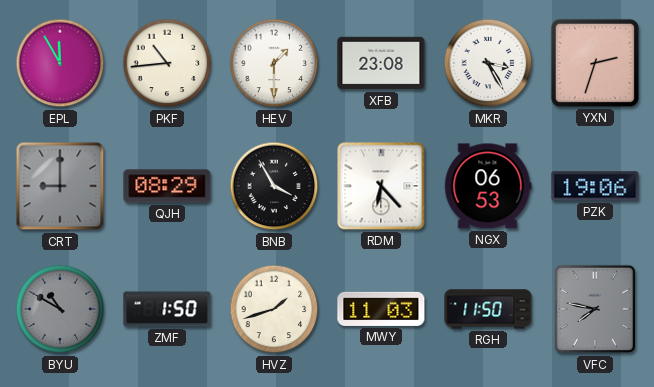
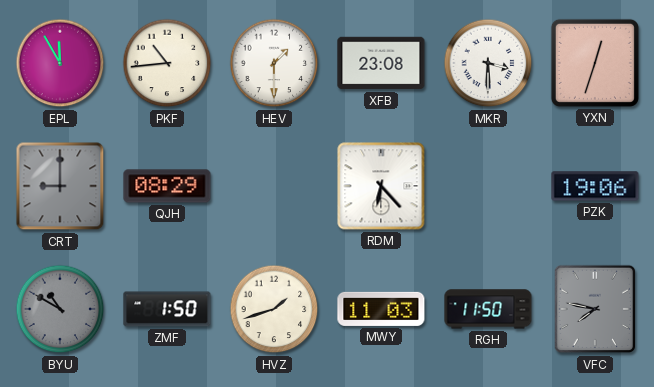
MKR: 3:25 -> 3:30 (488, 63)
YXN: 2:33 -> 12:33 (595, 63)
BNB: 3:55 -> none (274, 186)
NGX: 06:53 -> none (488, 186)
